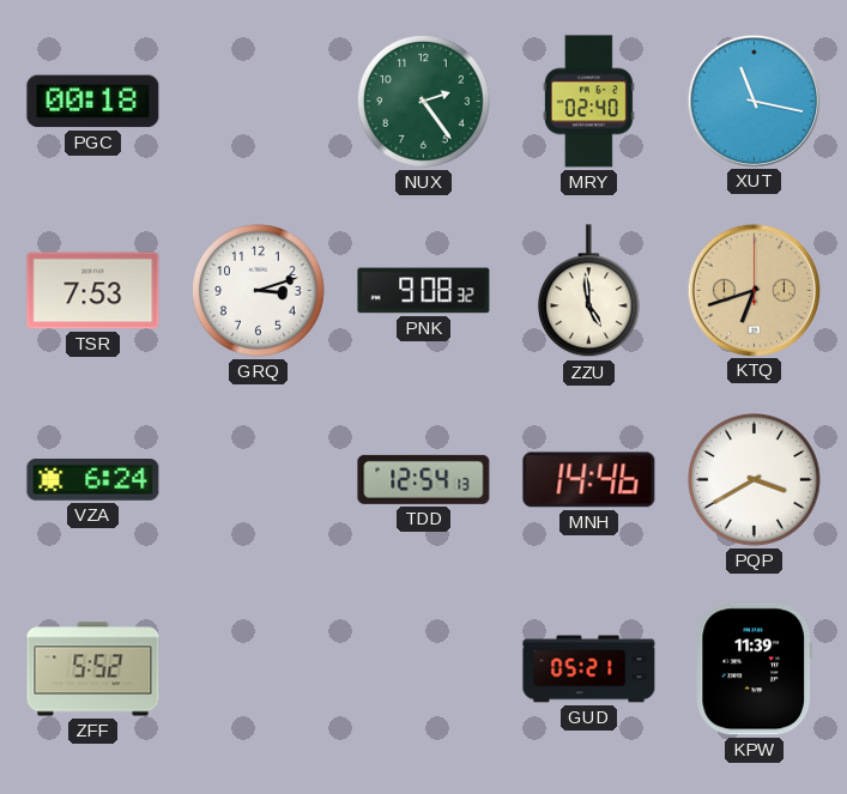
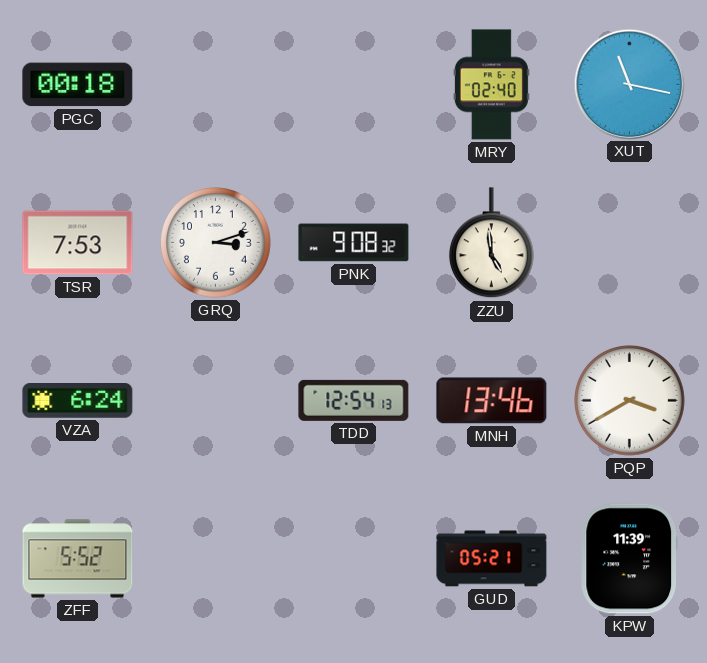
NUX: 2:24 -> none (424, 102)
KTQ: 6:42 -> none (754, 290)
MNH: 14:46 -> 13:46 (492, 401)
